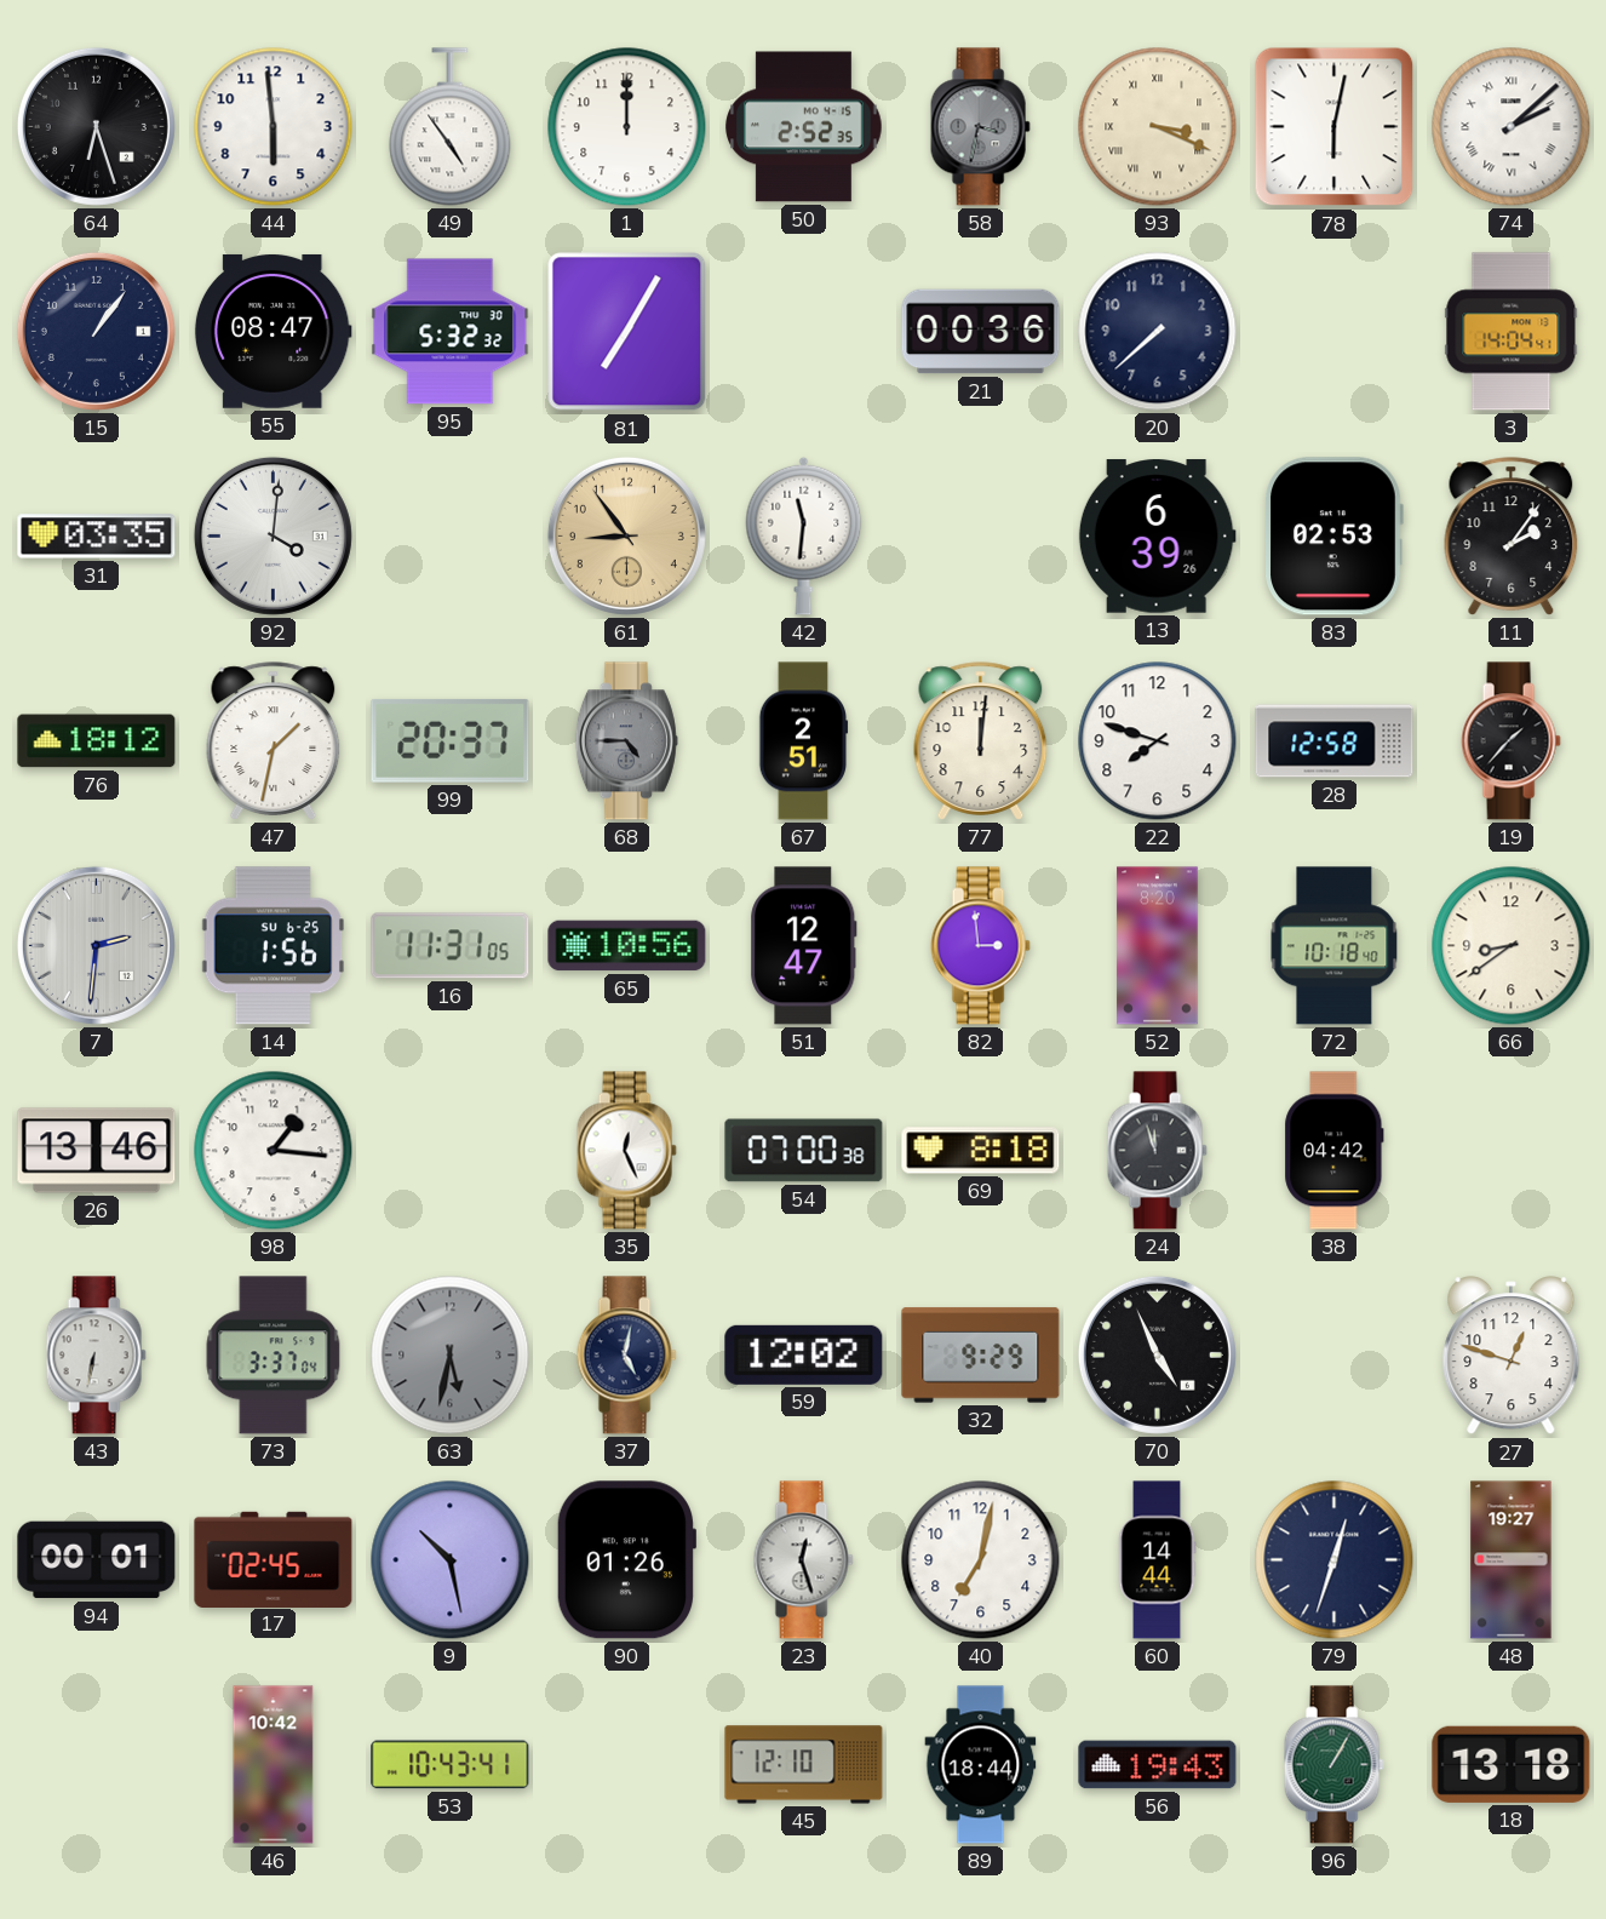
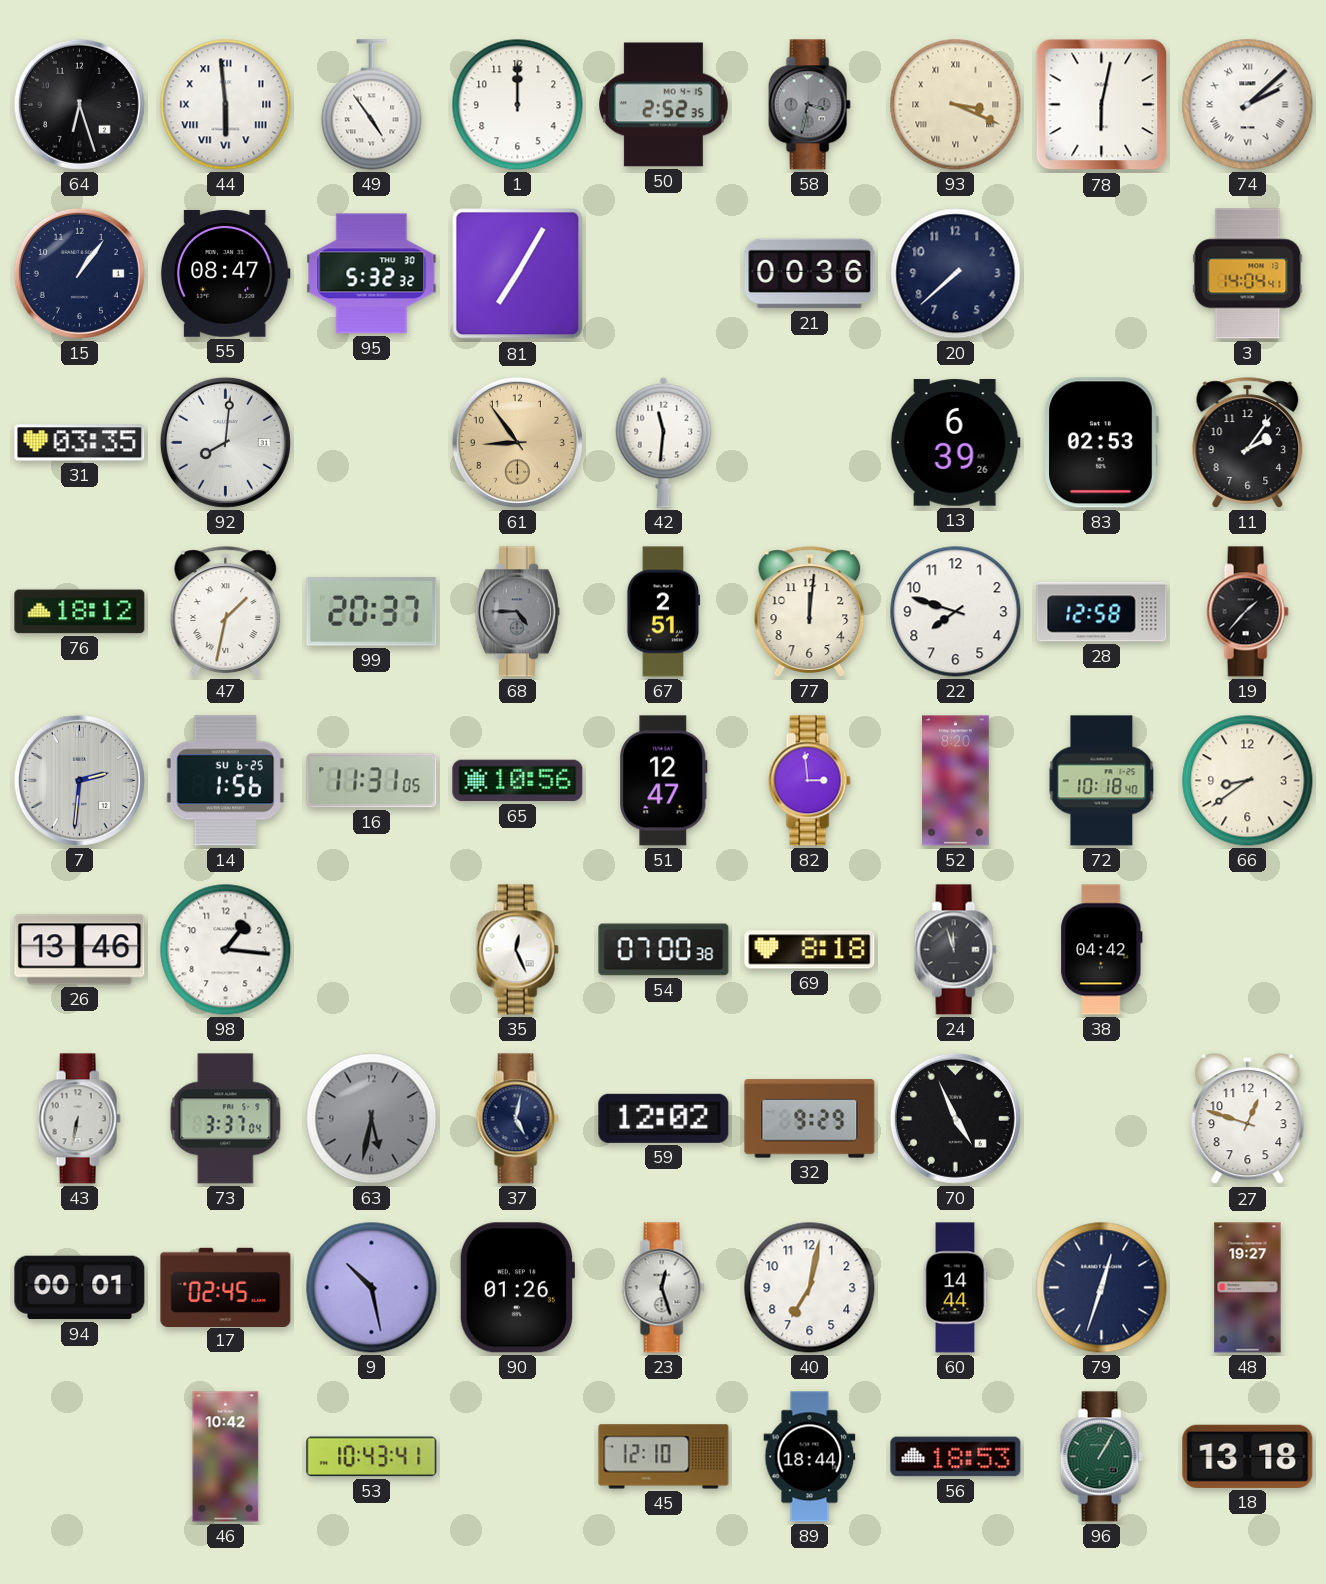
44 numerals: Arabic -> Roman (226, 105)
92: 4:01 -> 8:01 (225, 442)
56: 19:43 -> 18:53 (956, 1457)
